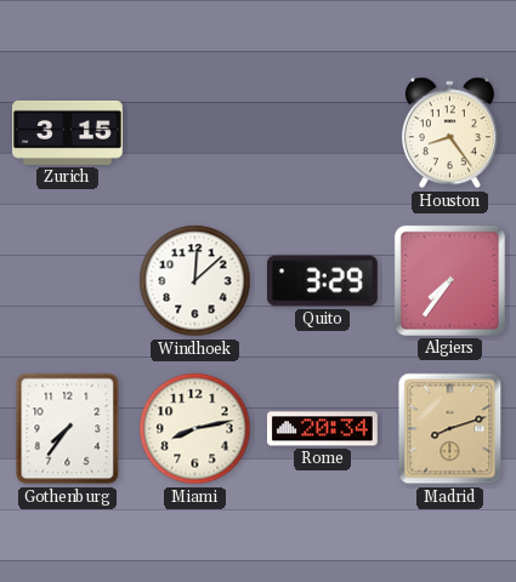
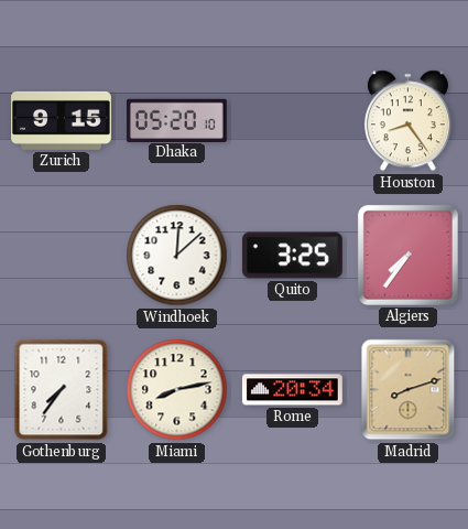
Zurich: 3:15 -> 9:15 (62, 120)
Dhaka: none -> 05:20 (176, 120)
Quito: 3:29 -> 3:25 (292, 256)
